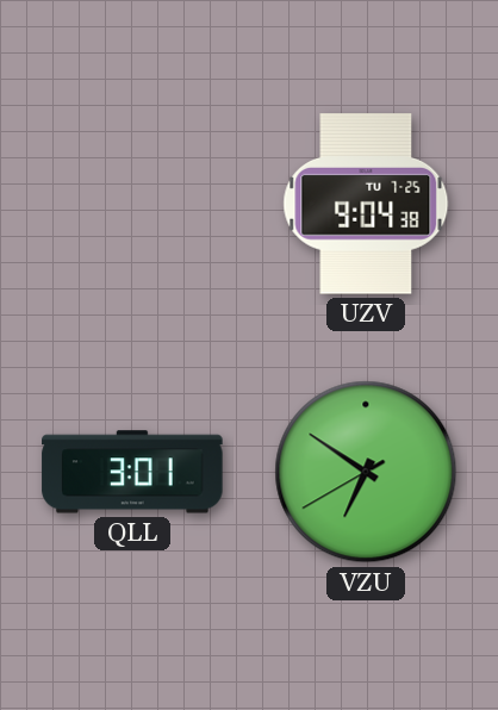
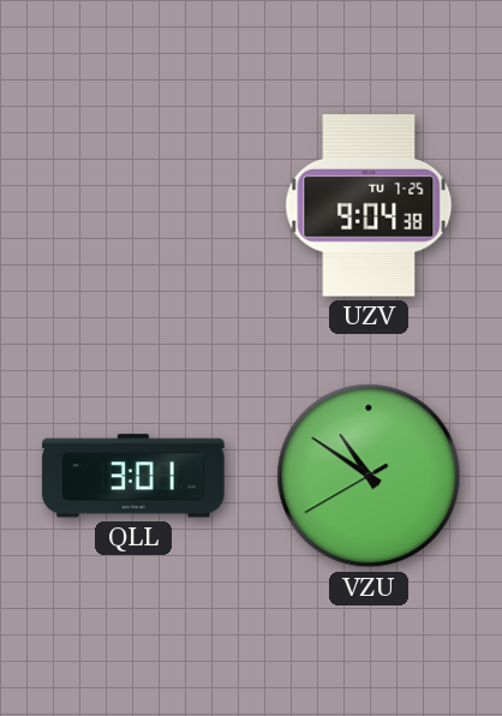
VZU: 6:50 -> 10:50 (369, 476)
